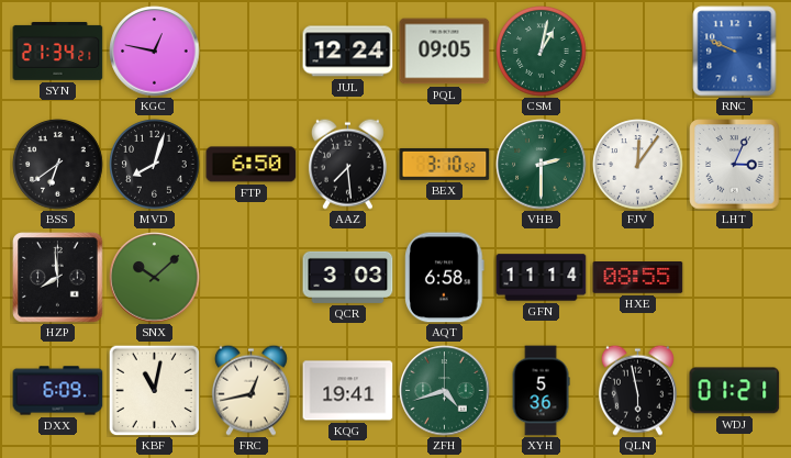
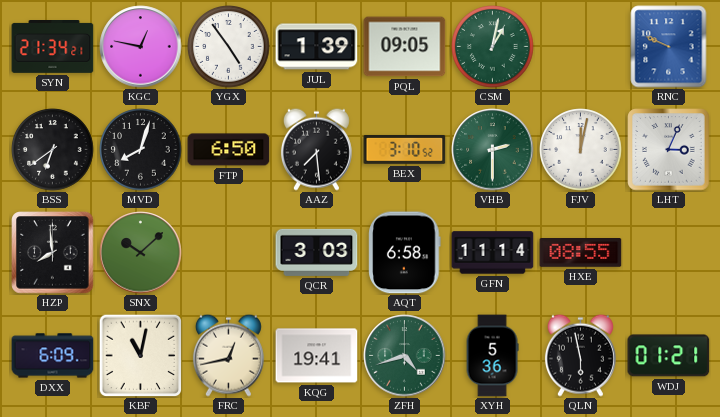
YGX: none -> 4:54 (229, 47)
JUL: 12:24 -> 1:39 (317, 47)
FJV: 12:06 -> 12:02 (581, 150)
